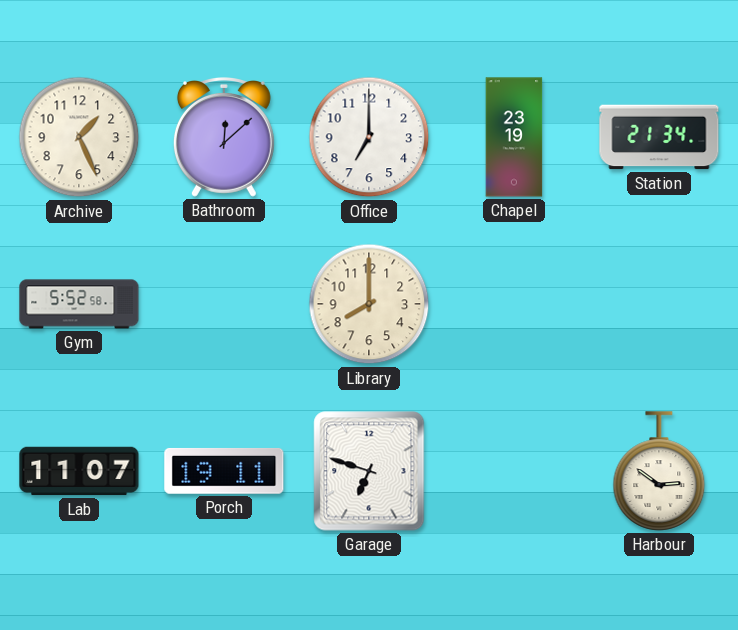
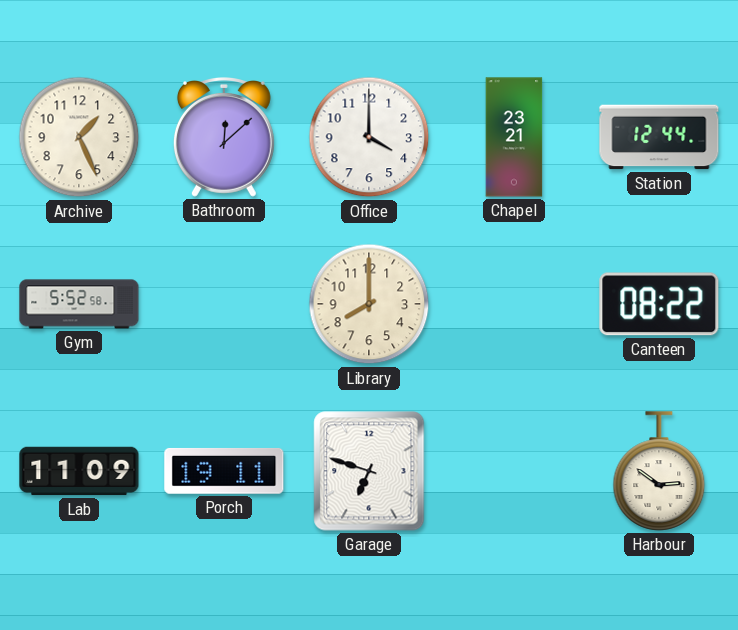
Office: 7:00 -> 4:00 (369, 137)
Chapel: 23:19 -> 23:21 (514, 137)
Station: 21:34 -> 12:44 (659, 137)
Canteen: none -> 08:22 (659, 304)
Lab: 11:07 -> 11:09 (79, 471)
